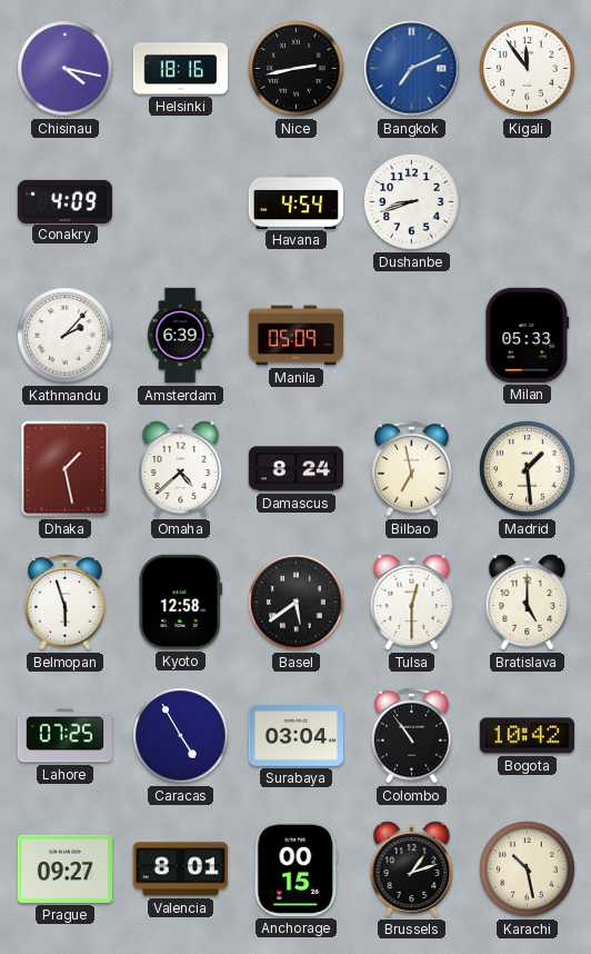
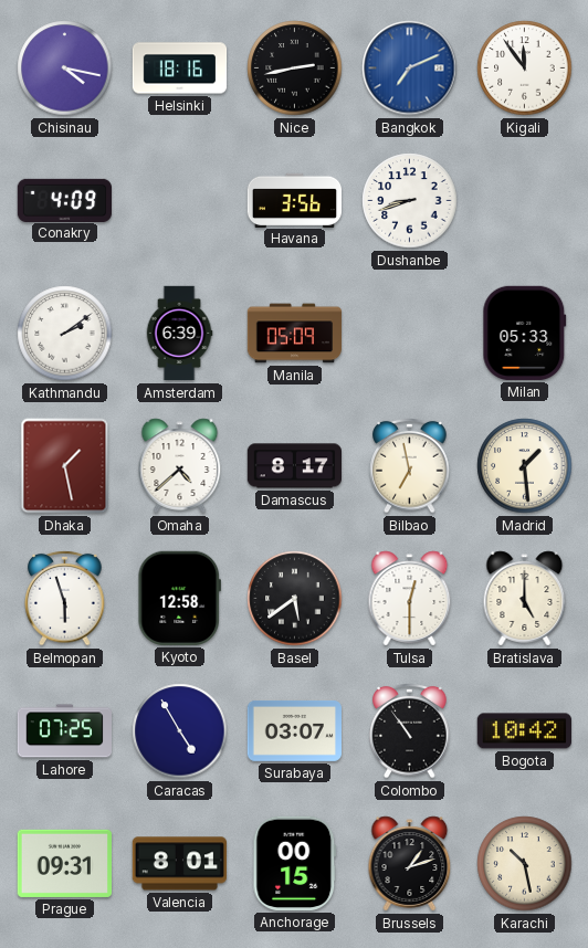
Havana: 4:54 -> 3:56 (295, 200)
Kathmandu: 2:07 -> 2:09 (65, 334)
Damascus: 8:24 -> 8:17 (294, 466)
Surabaya: 03:04 -> 03:07 (294, 730)
Prague: 09:27 -> 09:31 (64, 863)
